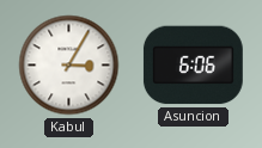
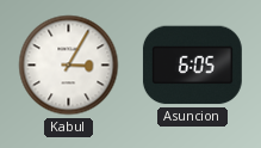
Asuncion: 6:06 -> 6:05 (192, 66)
